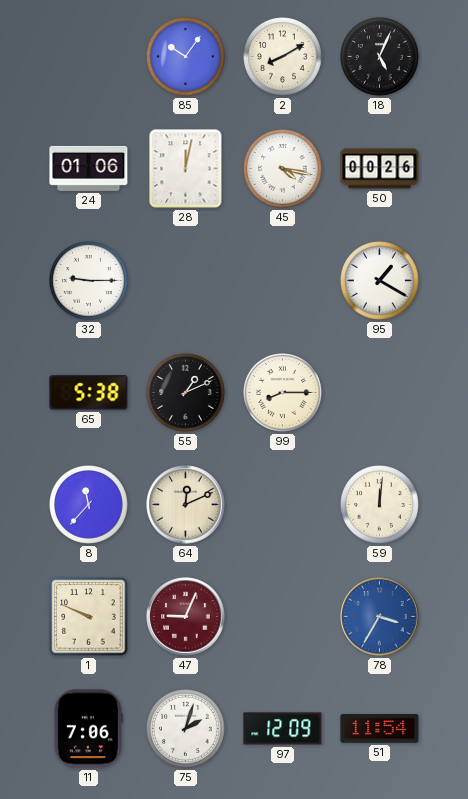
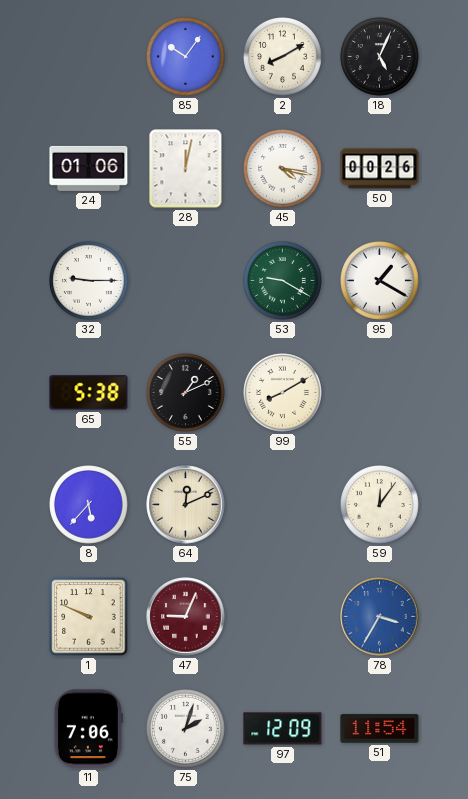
53: none -> 9:20 (283, 281)
99: 8:15 -> 8:10 (283, 393)
8: 11:37 -> 5:37 (89, 505)
59: 12:01 -> 12:06 (380, 505)
